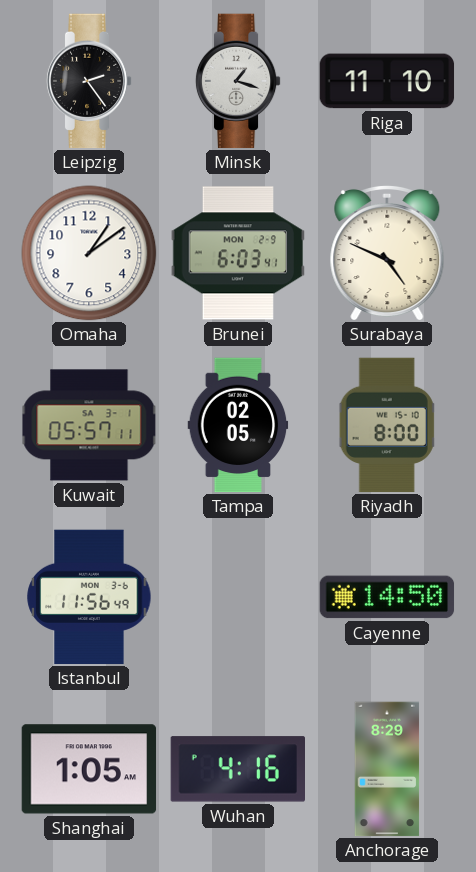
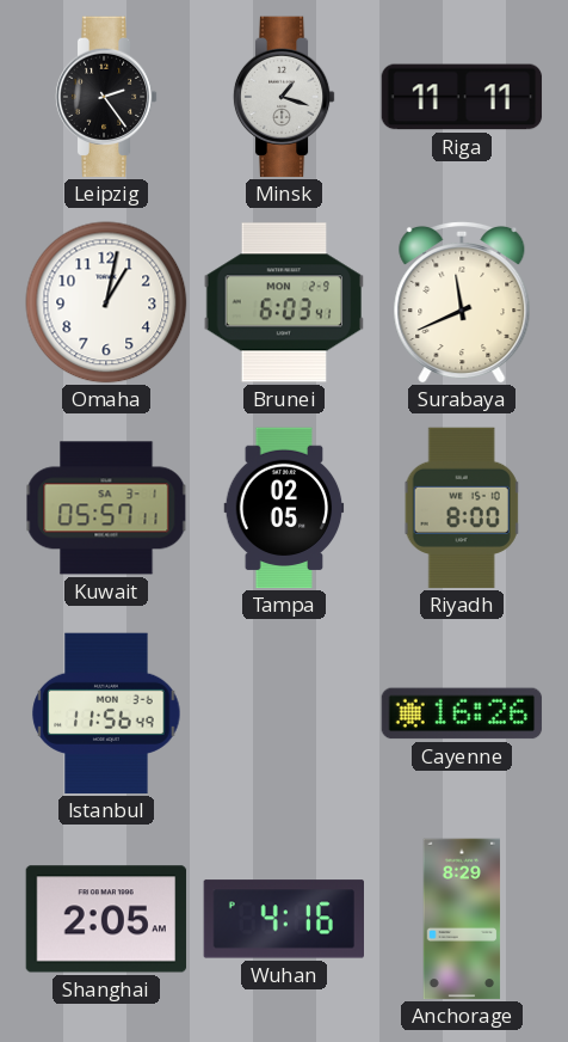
Riga: 11:10 -> 11:11 (462, 97)
Omaha: 1:09 -> 1:02 (106, 302)
Surabaya: 4:49 -> 11:41 (462, 302)
Cayenne: 14:50 -> 16:26 (462, 713)
Shanghai: 1:05 -> 2:05 (106, 919)
